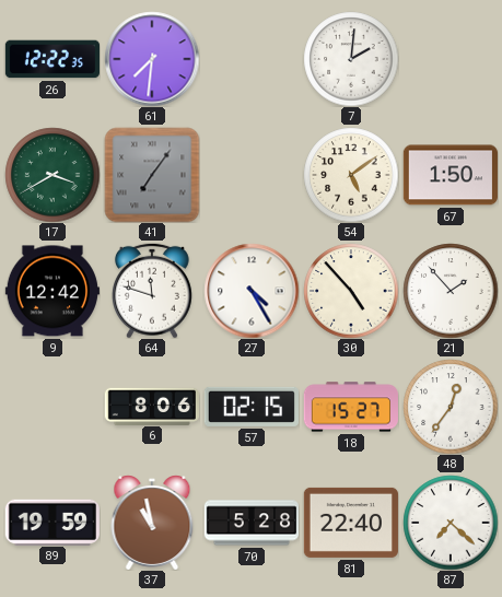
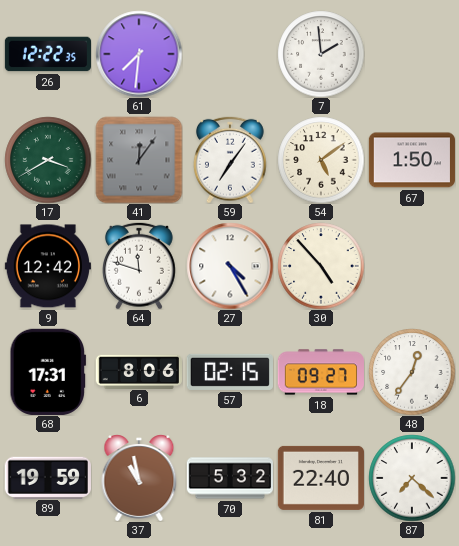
7: 2:01 -> 1:59 (321, 54)
41: 7:06 -> 12:06 (139, 160)
59: none -> 7:06 (230, 160)
21: 1:53 -> none (451, 291)
68: none -> 17:31 (48, 372)
18: 15:27 -> 09:27 (321, 372)
70: 5:28 -> 5:32 (229, 478)
